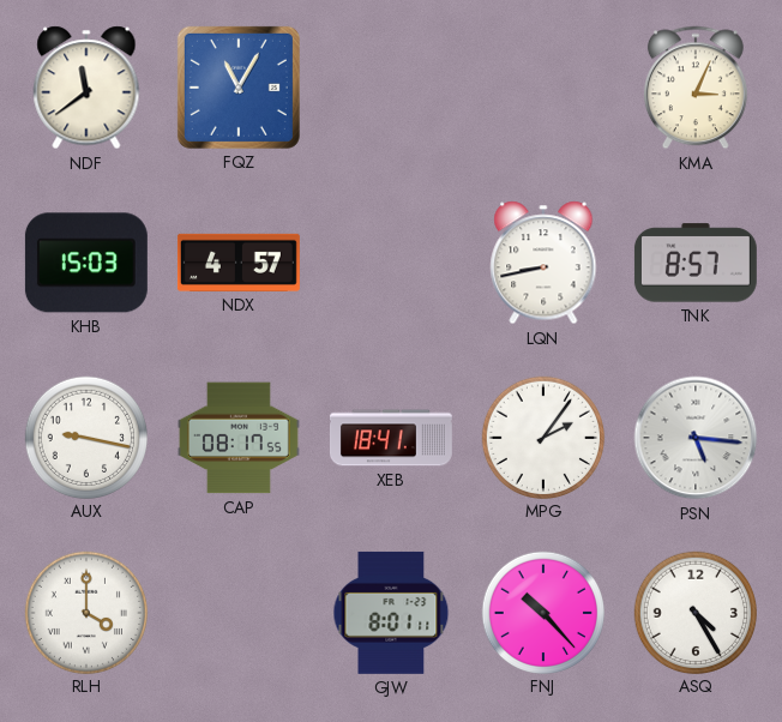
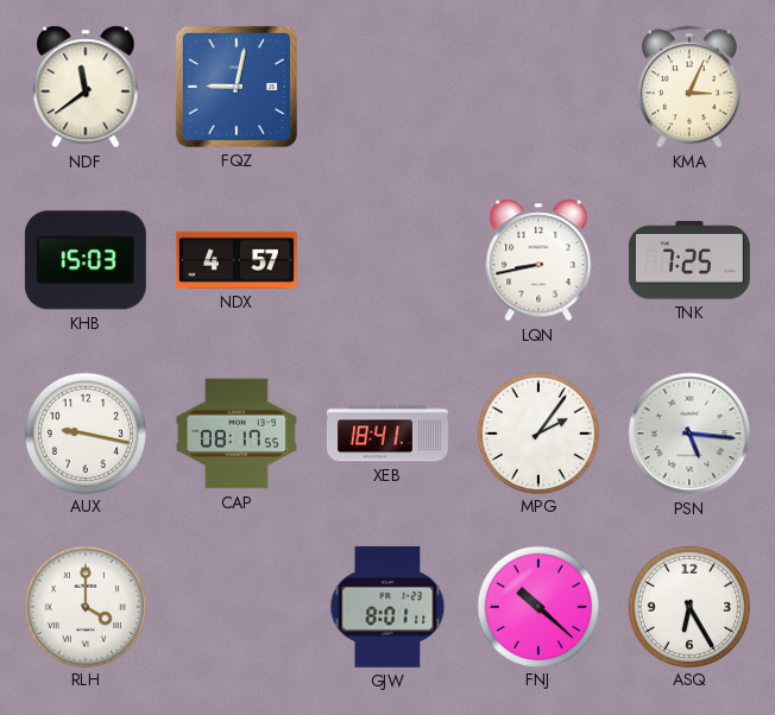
FQZ: 11:05 -> 9:02 (237, 87)
TNK: 8:57 -> 7:25 (689, 260)
FNJ: 10:23 -> 10:22 (537, 606)
ASQ: 4:25 -> 6:25 (688, 606)
